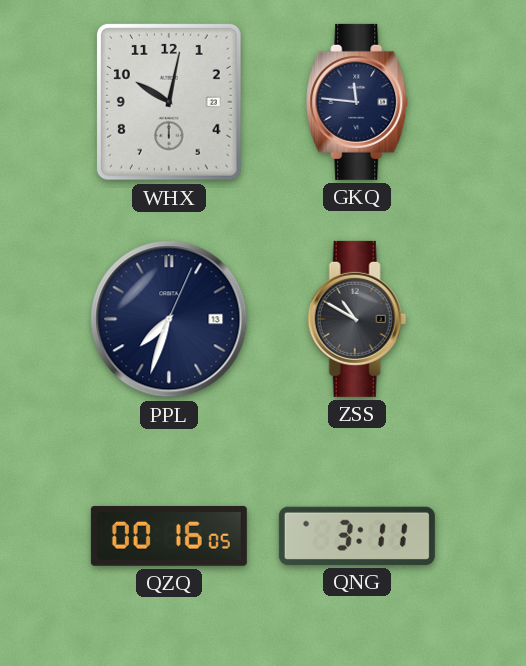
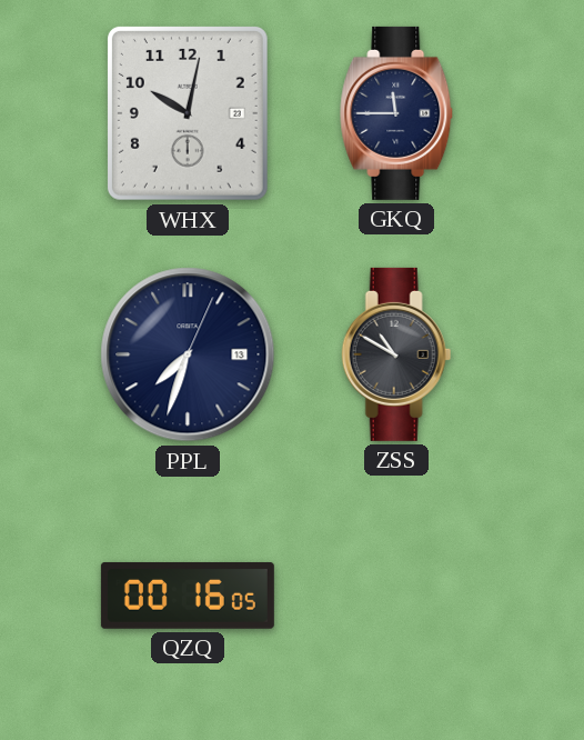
GKQ: 11:46 -> 11:45 (397, 113)
QNG: 3:11 -> none (357, 536)
